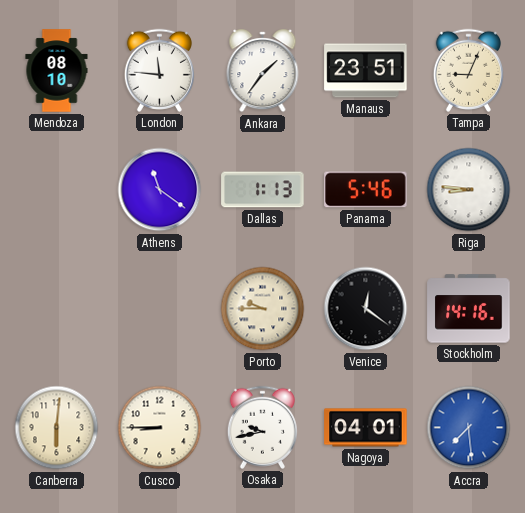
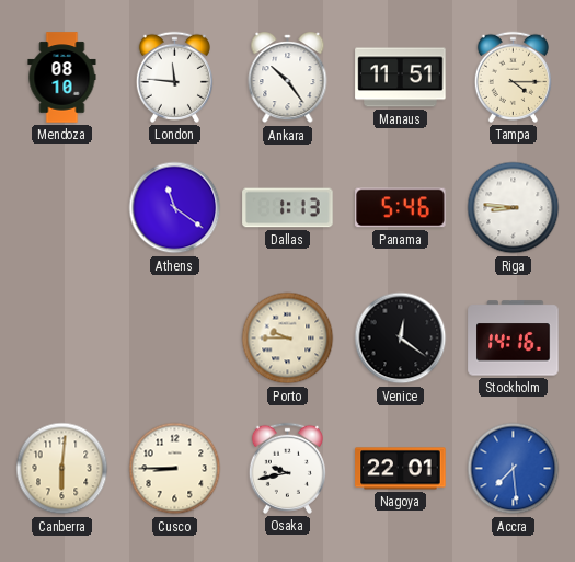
Ankara: 1:36 -> 10:24 (288, 78)
Manaus: 23:51 -> 11:51 (401, 78)
Tampa: 9:04 -> 4:15 (513, 77)
Nagoya: 04:01 -> 22:01 (401, 469)
